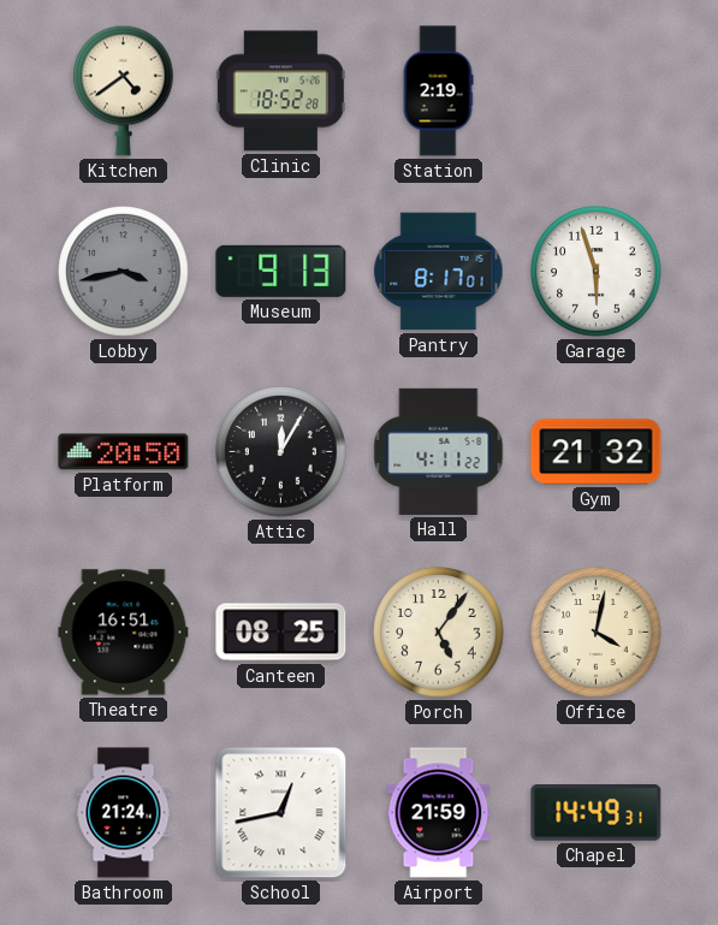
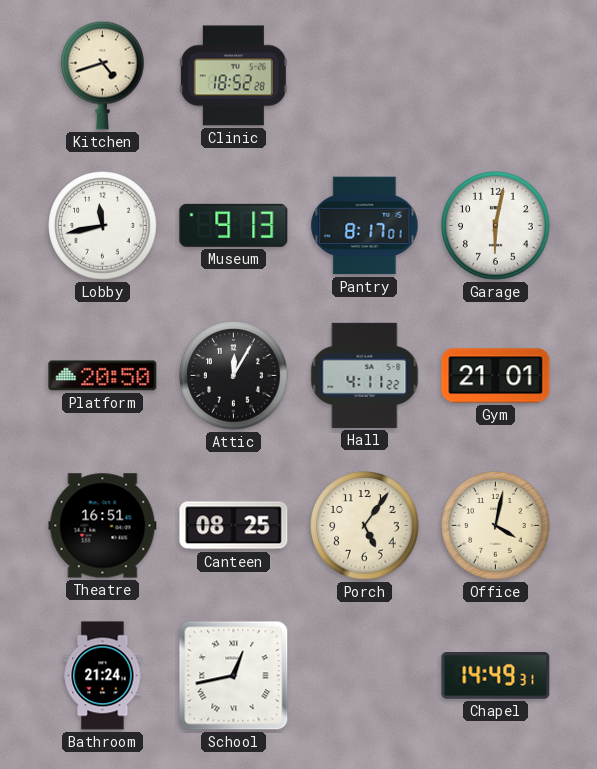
Kitchen: 4:39 -> 4:42 (103, 75)
Station: 2:19 -> none (438, 91)
Lobby: 3:43 -> 11:43 (103, 226)
Lobby dial: grey -> white (103, 226)
Garage: 5:57 -> 6:02 (496, 226)
Gym: 21:32 -> 21:01 (496, 376)
Airport: 21:59 -> none (439, 813)
